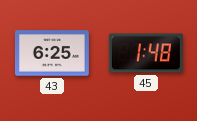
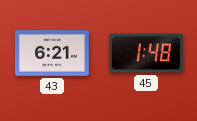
43: 6:25 -> 6:21 (52, 53)
